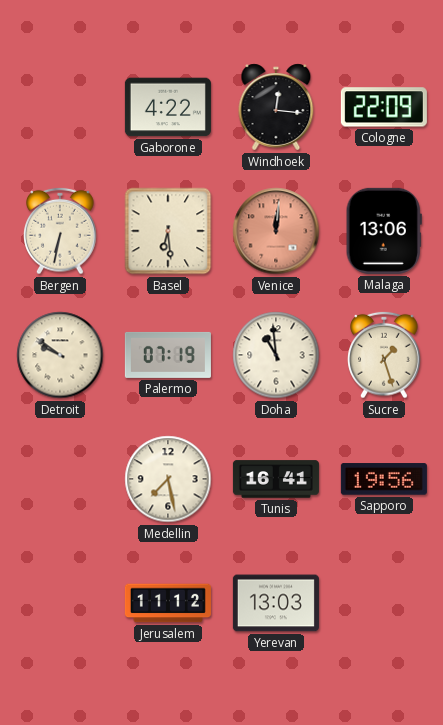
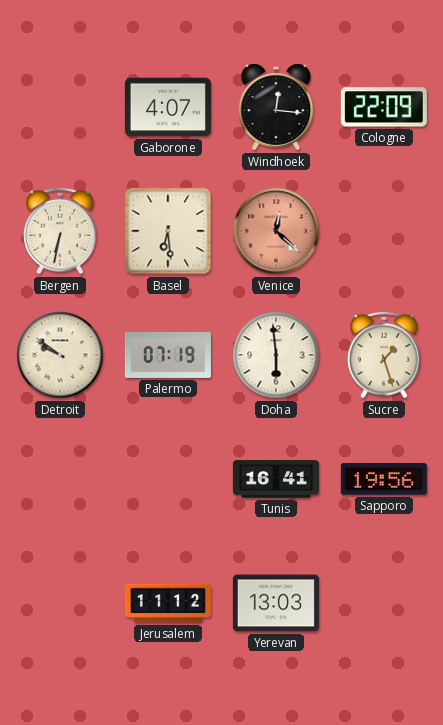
Gaborone: 4:22 -> 4:07 (168, 107)
Venice: 12:01 -> 12:22 (276, 231)
Malaga: 13:06 -> none (384, 231)
Doha: 10:59 -> 5:59 (276, 355)
Medellin: 7:28 -> none (168, 479)
